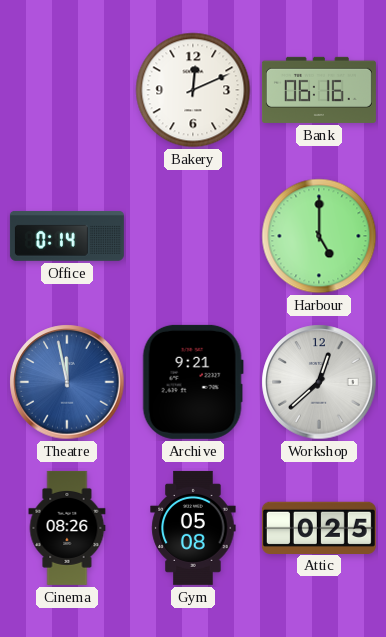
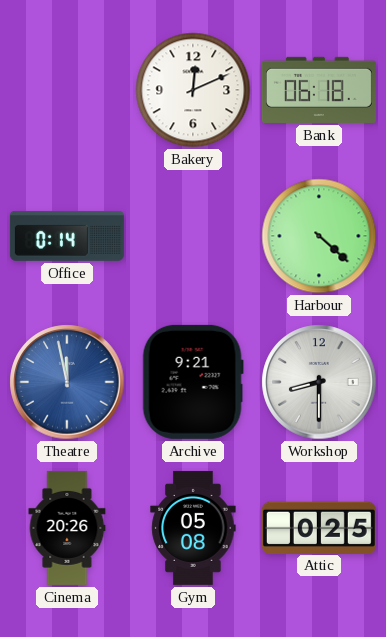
Bank: 06:16 -> 06:18 (319, 90)
Harbour: 5:00 -> 4:22 (319, 236)
Workshop: 12:38 -> 8:30 (319, 382)
Cinema: 08:26 -> 20:26 (67, 528)
